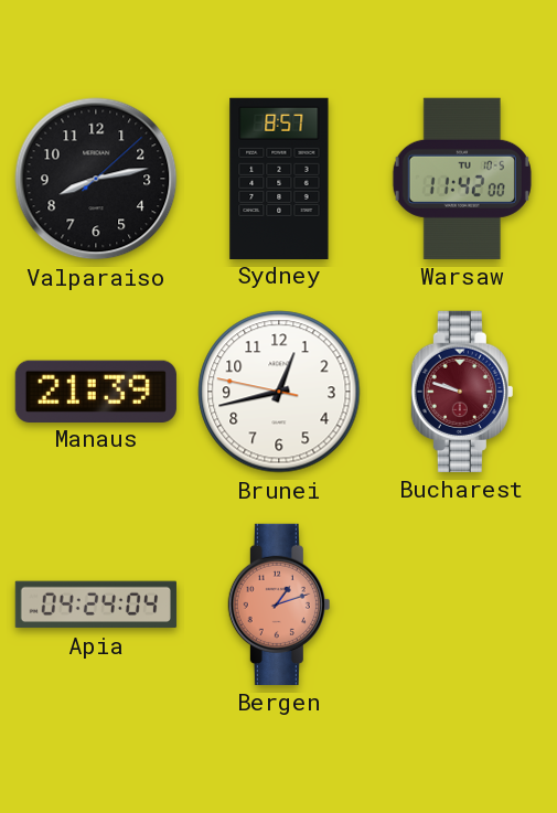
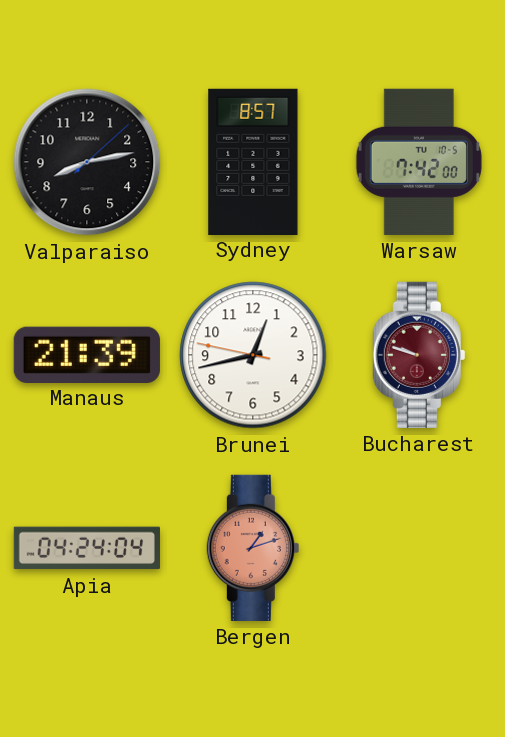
Warsaw: 11:42 -> 7:42 (419, 162)
